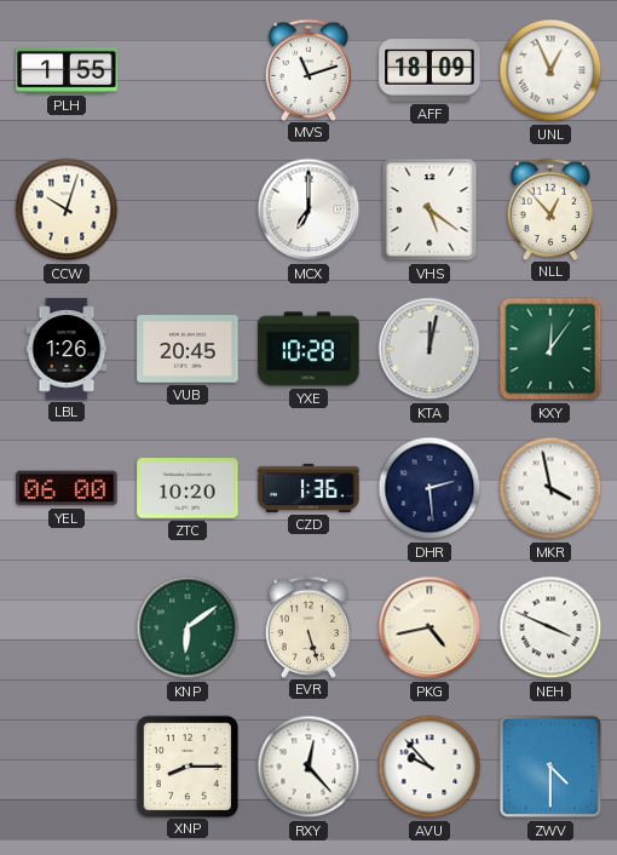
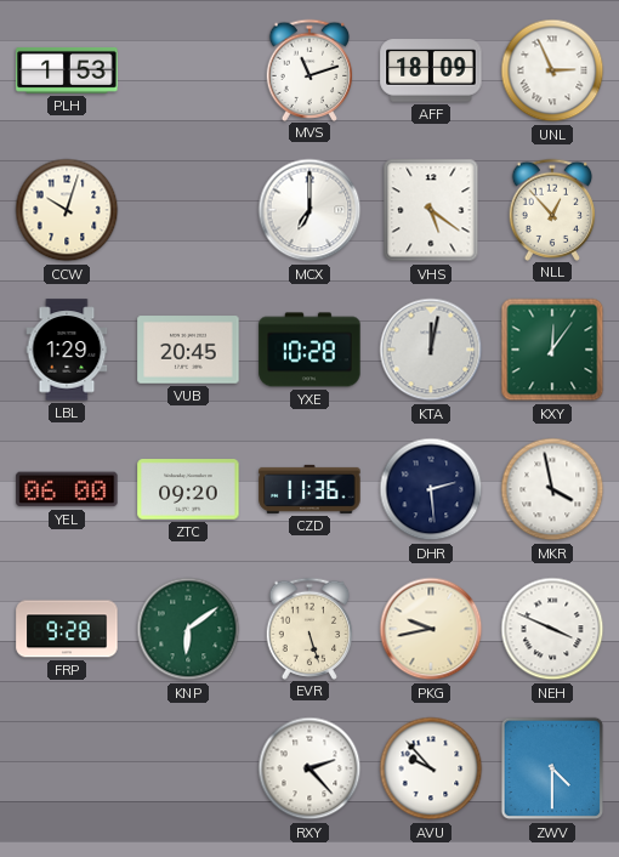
PLH: 1:55 -> 1:53 (67, 70)
UNL: 12:56 -> 2:56 (552, 70)
LBL: 1:26 -> 1:29 (67, 350)
ZTC: 10:20 -> 09:20 (188, 489)
CZD: 1:36 -> 11:36 (309, 489)
FRP: none -> 9:28 (67, 629)
PKG: 4:43 -> 9:43 (431, 629)
XNP: 8:15 -> none (186, 765)
RXY: 12:23 -> 2:23 (309, 768)
